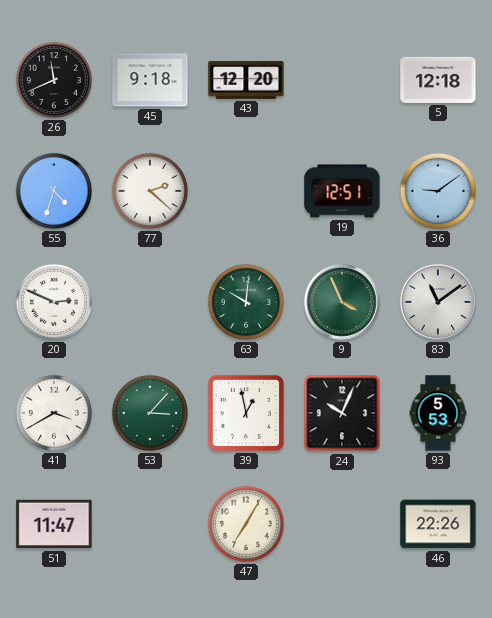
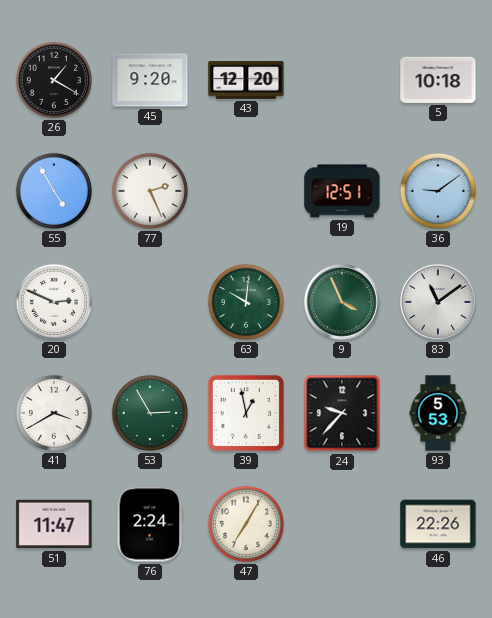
26: 11:41 -> 1:20 (54, 80)
45: 9:18 -> 9:20 (150, 80)
5: 12:18 -> 10:18 (438, 80)
55: 4:33 -> 4:55 (54, 191)
77: 2:22 -> 2:26 (150, 191)
53: 3:07 -> 2:55 (150, 413)
24: 10:04 -> 9:37 (342, 413)
76: none -> 2:24 (150, 524)
